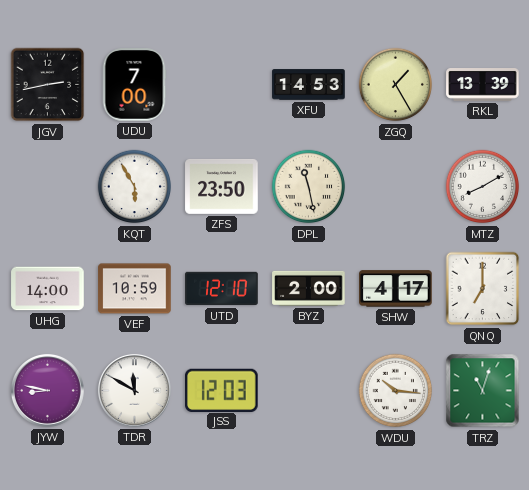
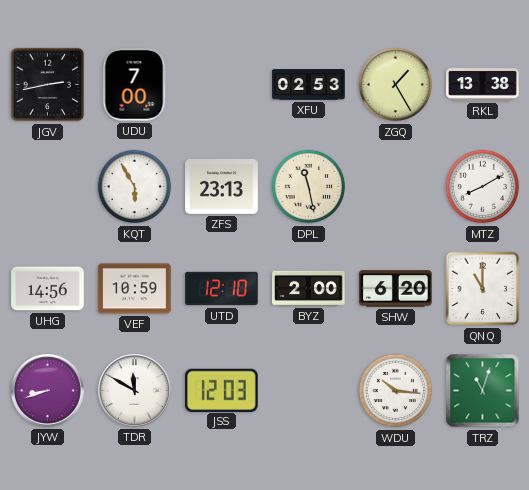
XFU: 14:53 -> 02:53 (309, 85)
RKL: 13:39 -> 13:38 (483, 85)
ZFS: 23:50 -> 23:13 (222, 186)
UHG: 14:00 -> 14:56 (48, 289)
SHW: 4:17 -> 6:20 (396, 289)
QNQ: 7:00 -> 11:00 (483, 289)
JYW: 8:47 -> 8:42 (47, 390)
